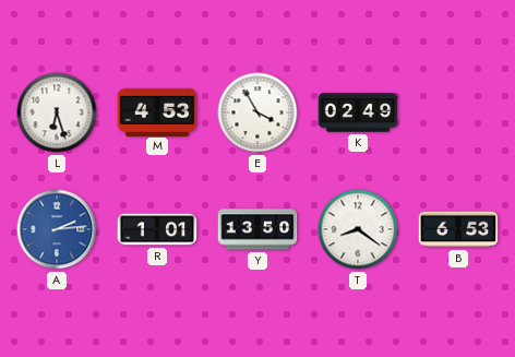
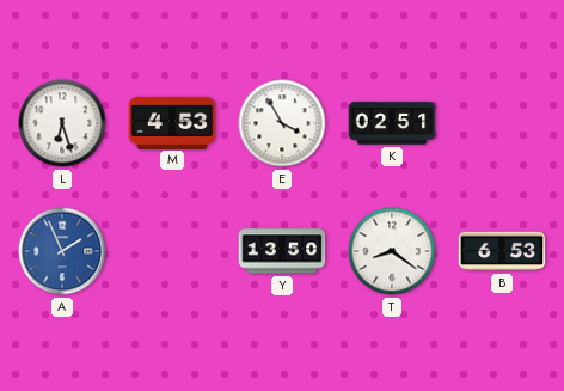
K: 02:49 -> 02:51 (392, 123)
A: 2:14 -> 1:56 (62, 251)
R: 1:01 -> none (157, 229)
